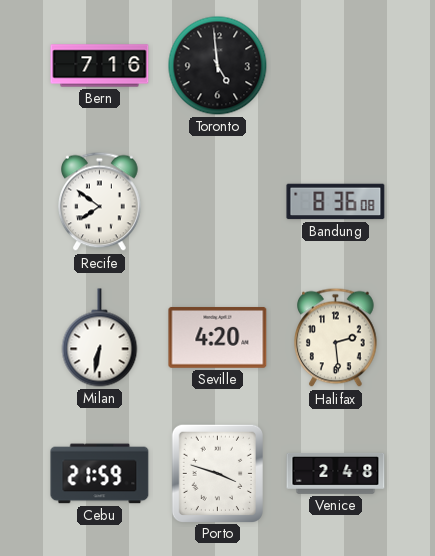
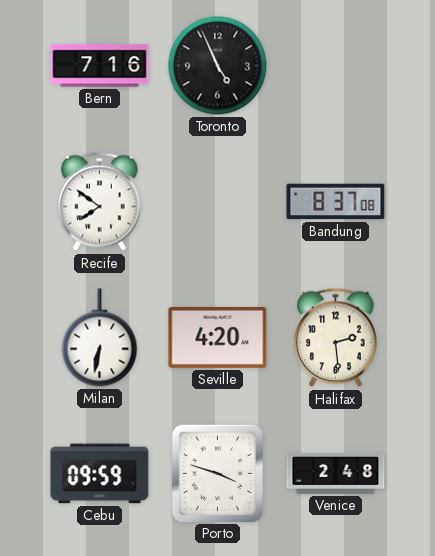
Toronto: 4:59 -> 4:56 (218, 66)
Bandung: 8:36 -> 8:37 (336, 202)
Cebu: 21:59 -> 09:59 (100, 474)
